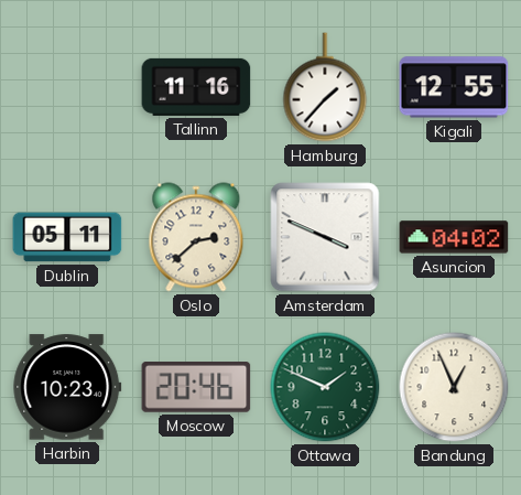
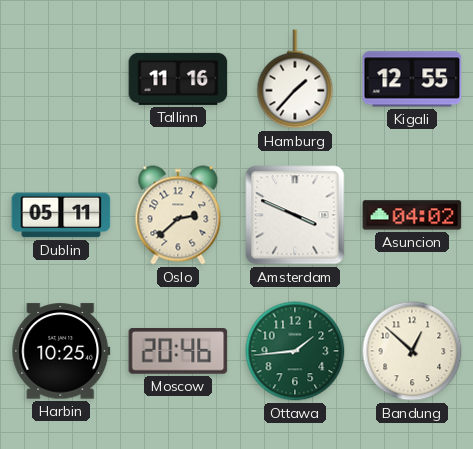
Harbin: 10:23 -> 10:25 (61, 351)
Ottawa: 1:49 -> 1:44 (295, 351)
Bandung: 12:56 -> 12:52 (412, 351)
